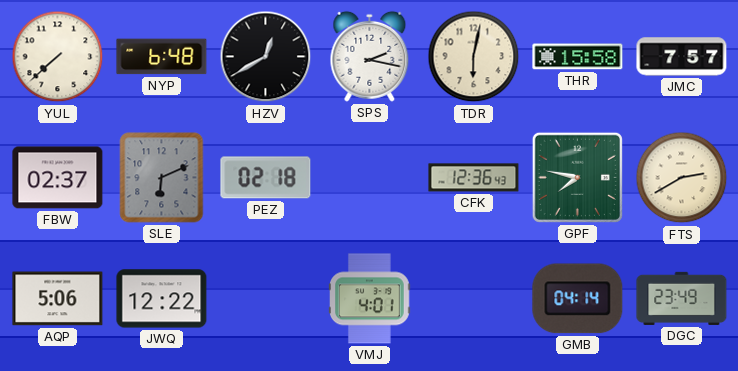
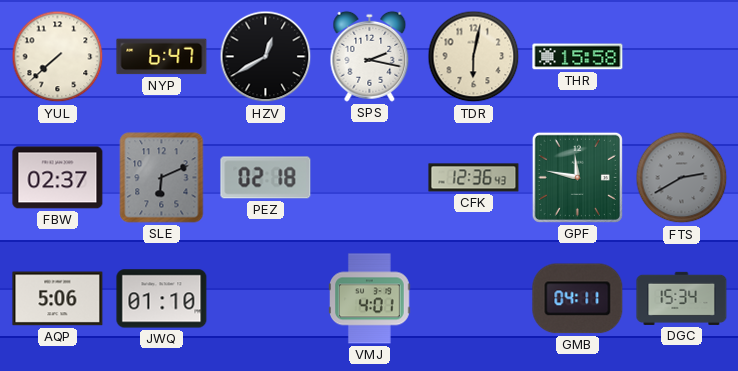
NYP: 6:48 -> 6:47 (162, 57)
JMC: 7:57 -> none (682, 57)
GPF: 7:47 -> 11:47 (577, 177)
FTS dial: cream -> grey (682, 178)
JWQ: 12:22 -> 01:10 (162, 299)
GMB: 04:14 -> 04:11 (578, 299)
DGC: 23:49 -> 15:34 (682, 298)
